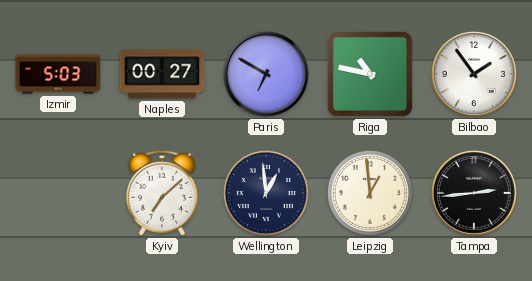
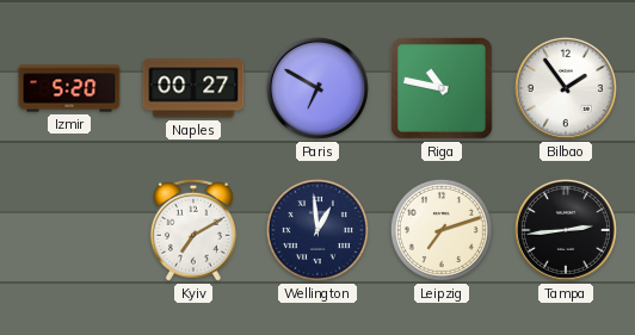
Izmir: 5:03 -> 5:20 (69, 88)
Kyiv: 7:08 -> 7:10 (193, 230)
Leipzig: 12:59 -> 7:12 (442, 230)
